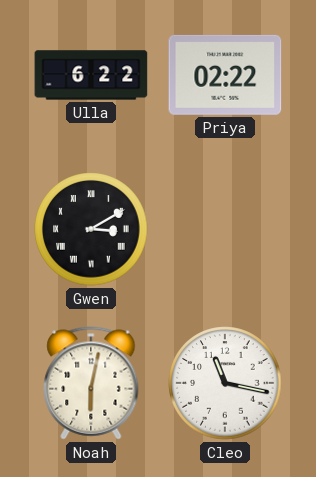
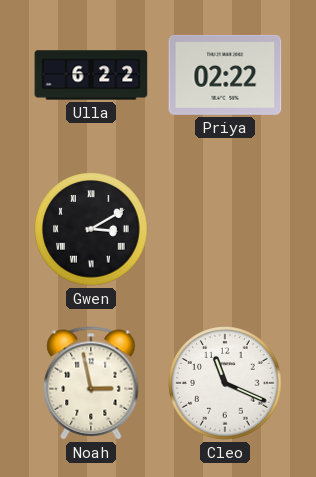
Noah: 6:02 -> 2:58 (91, 383)
Cleo: 11:17 -> 11:19 (225, 383)
